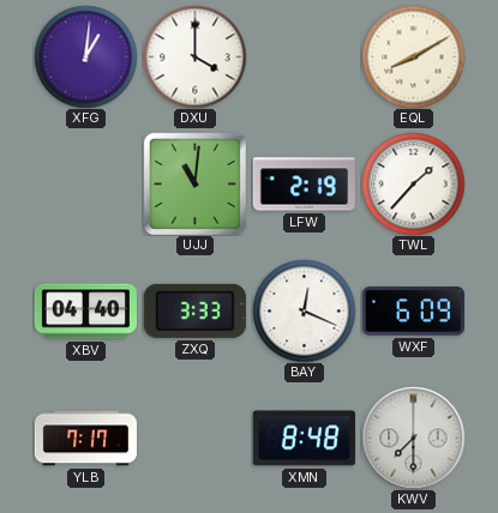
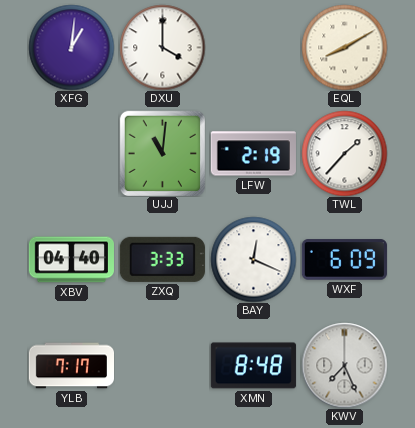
KWV: 7:30 -> 7:26 (344, 365)
